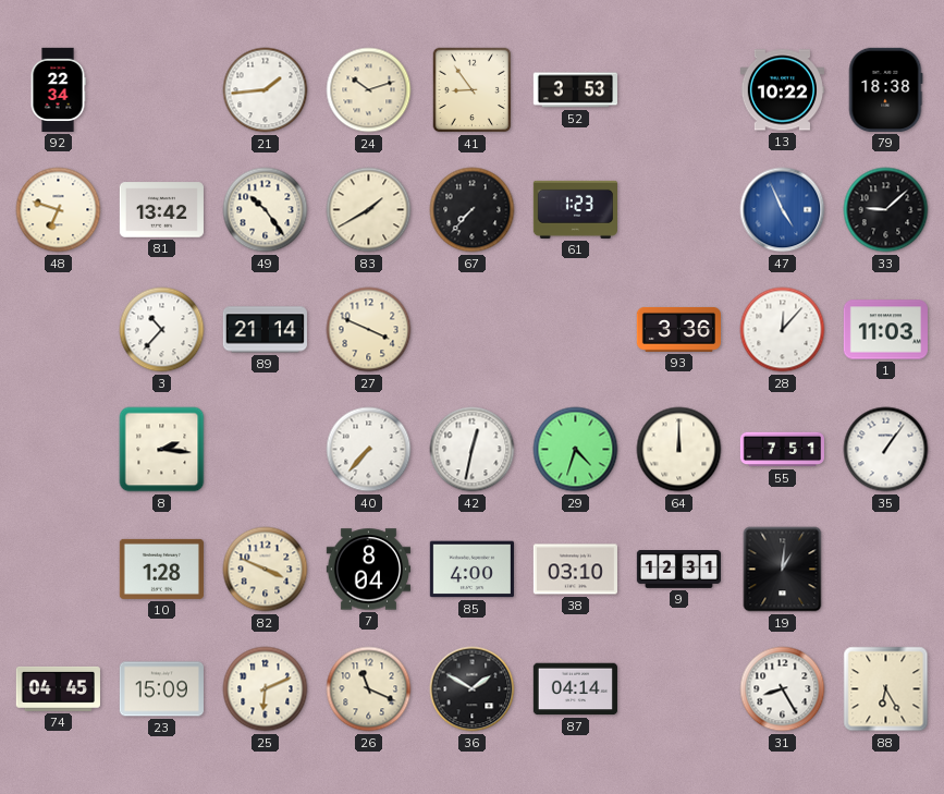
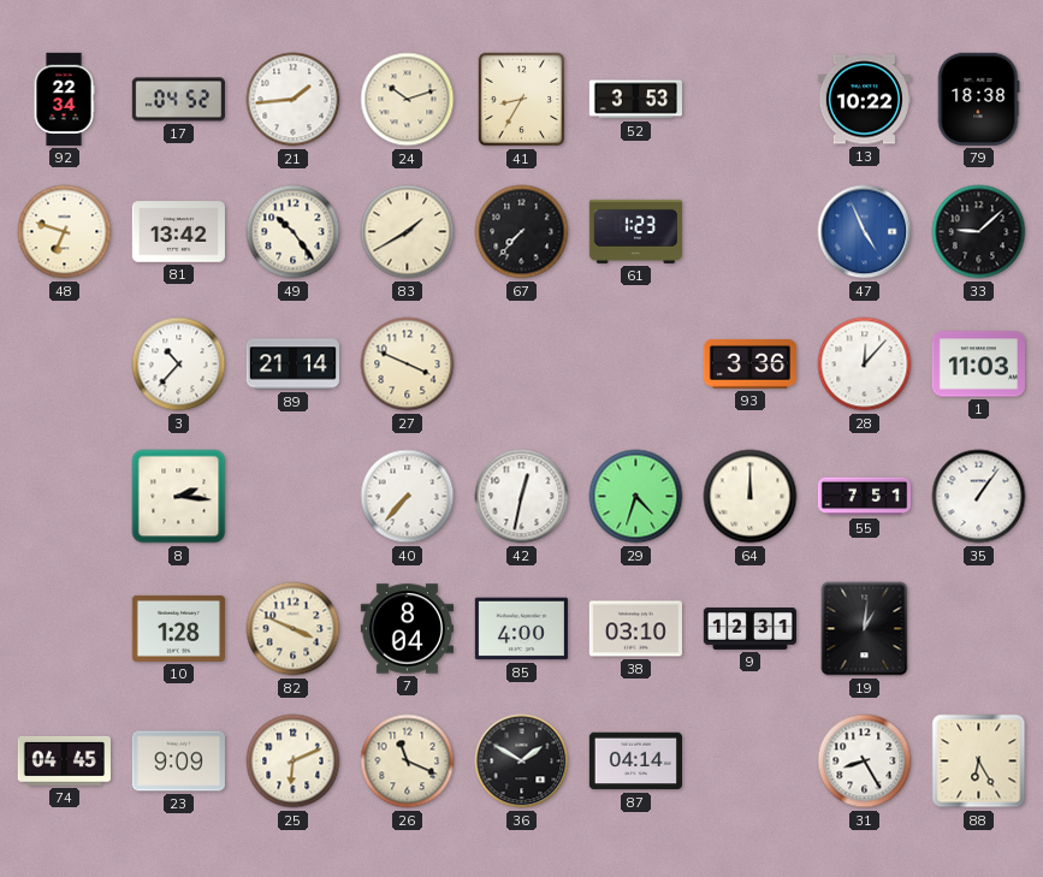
17: none -> 04:52 (178, 100)
41: 8:54 -> 8:35 (522, 100)
23: 15:09 -> 9:09 (178, 762)
